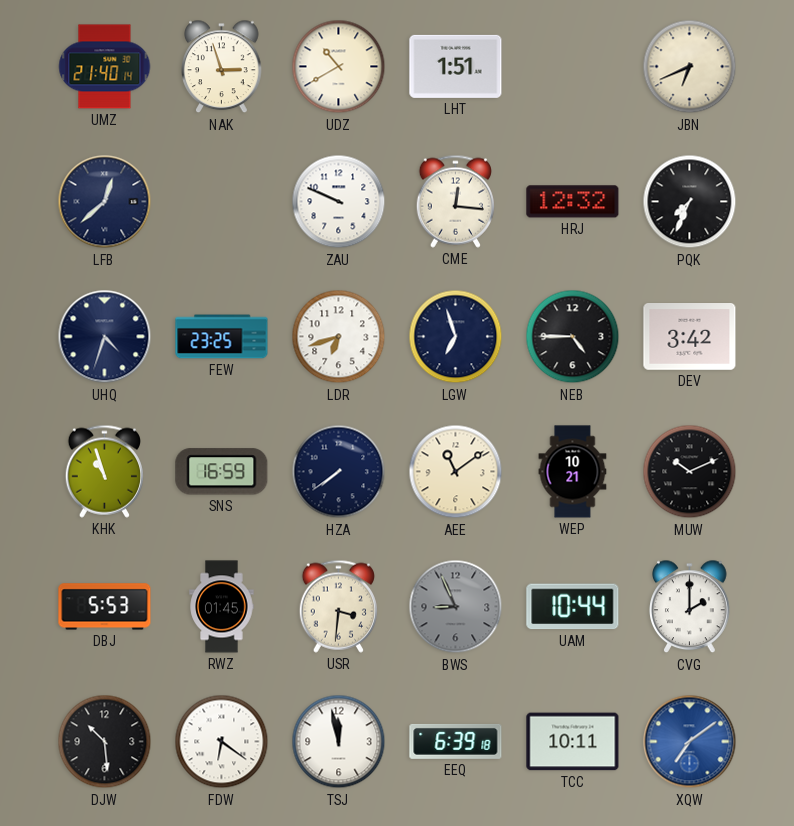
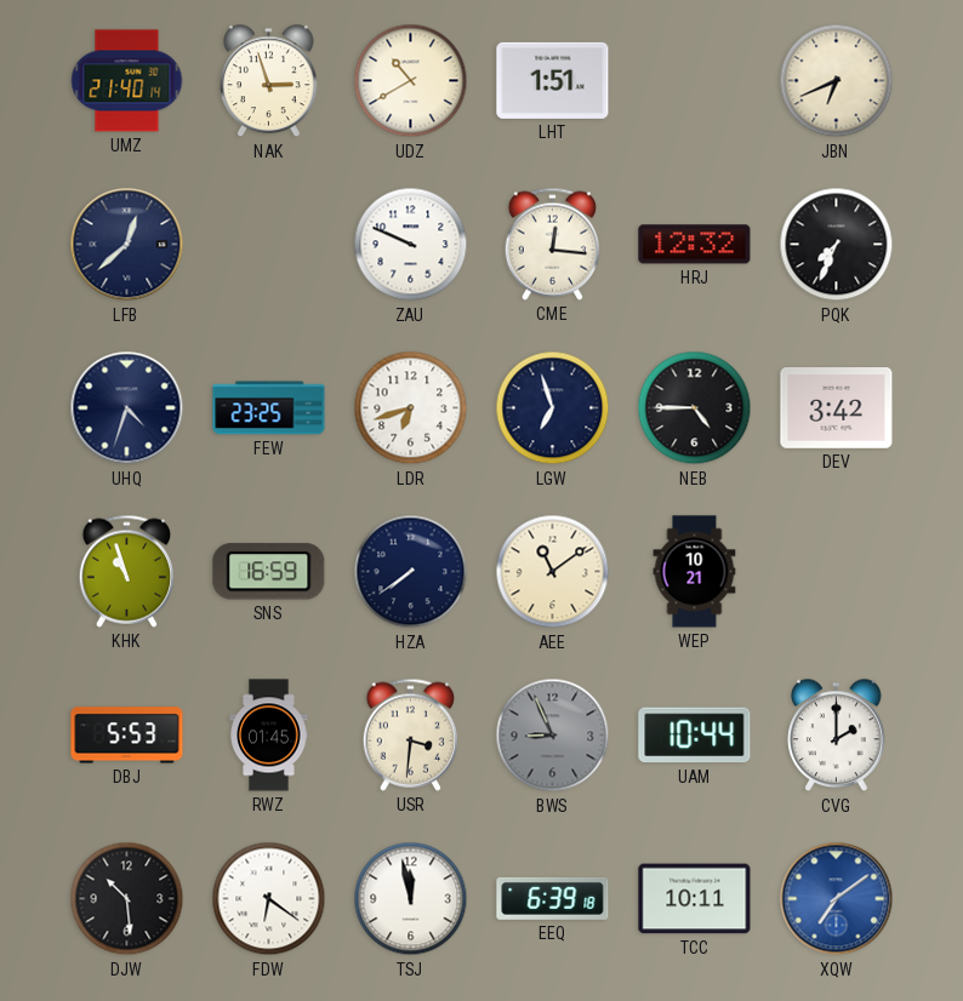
MUW: 10:11 -> none (690, 472)
